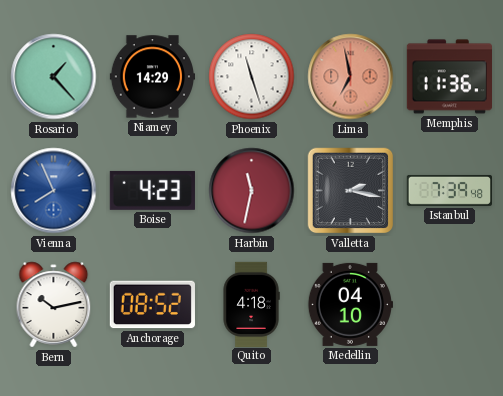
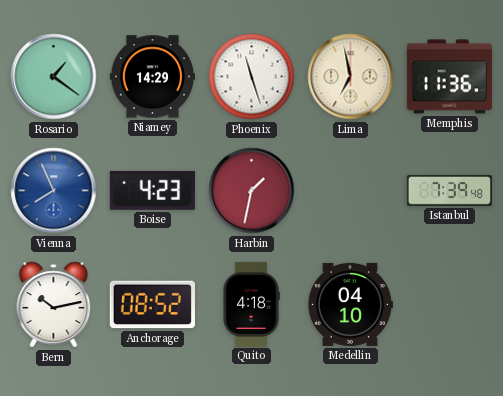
Rosario: 1:23 -> 1:21 (54, 77)
Lima dial: salmon -> cream (351, 77)
Harbin: 11:32 -> 1:32 (252, 191)
Valletta: 2:17 -> none (351, 191)
